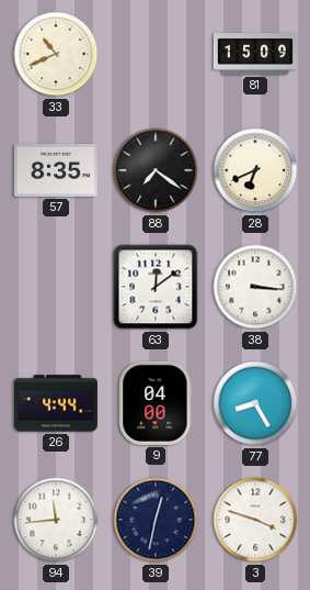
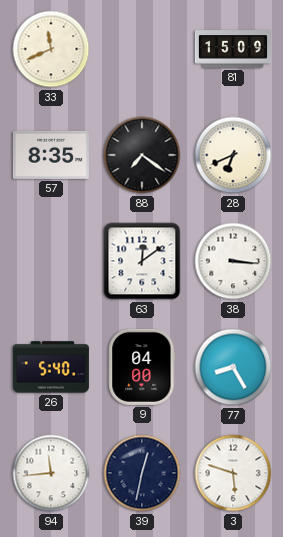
33: 10:41 -> 11:41 (51, 49)
26: 4:44 -> 5:40 (51, 367)
3: 3:48 -> 5:48 (233, 473)
